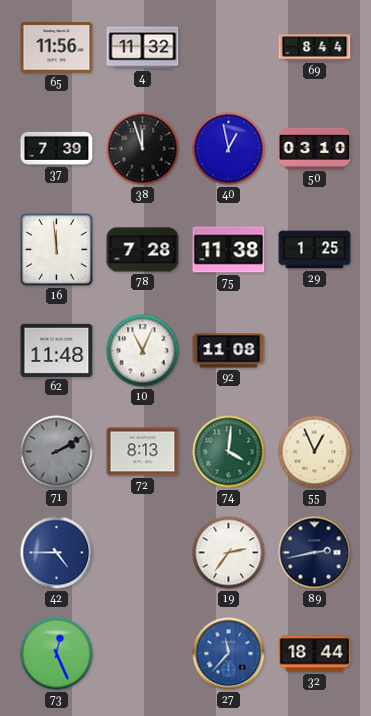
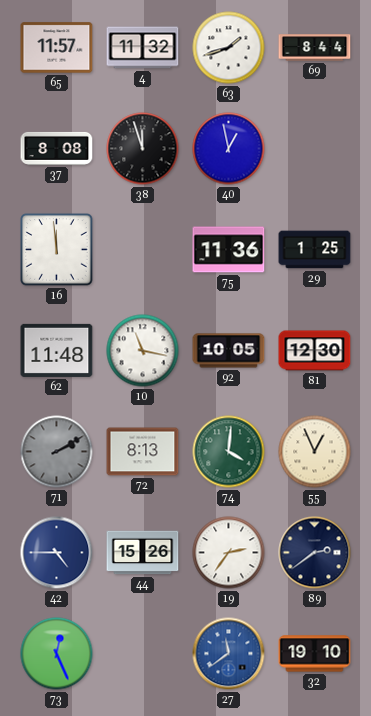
65: 11:56 -> 11:57 (57, 48)
63: none -> 1:42 (229, 48)
37: 7:39 -> 8:08 (57, 148)
50: 03:10 -> none (315, 148)
78: 7:28 -> none (143, 250)
75: 11:38 -> 11:36 (229, 250)
10: 11:04 -> 11:17 (143, 351)
92: 11:08 -> 10:05 (229, 351)
81: none -> 12:30 (315, 351)
44: none -> 15:26 (143, 553)
89: 2:43 -> 2:39 (315, 553)
27: 11:37 -> 11:39 (229, 654)
32: 18:44 -> 19:10 (315, 654)
